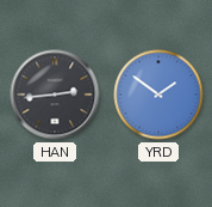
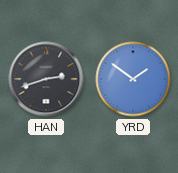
HAN: 2:44 -> 2:42 (46, 79)
